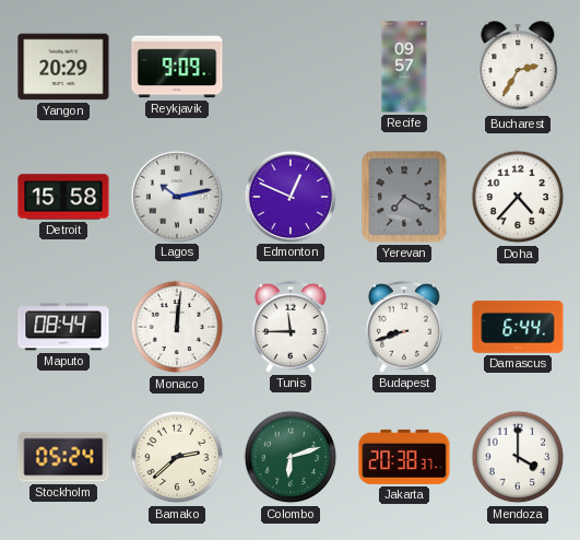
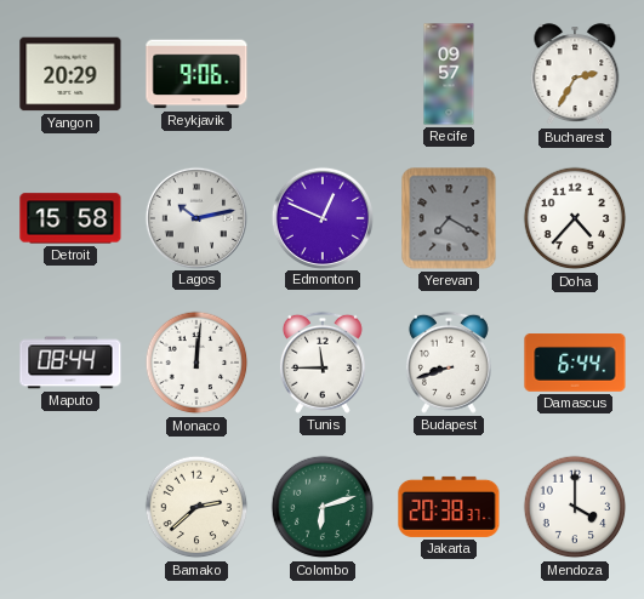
Reykjavik: 9:09 -> 9:06 (196, 74)
Stockholm: 05:24 -> none (63, 457)
